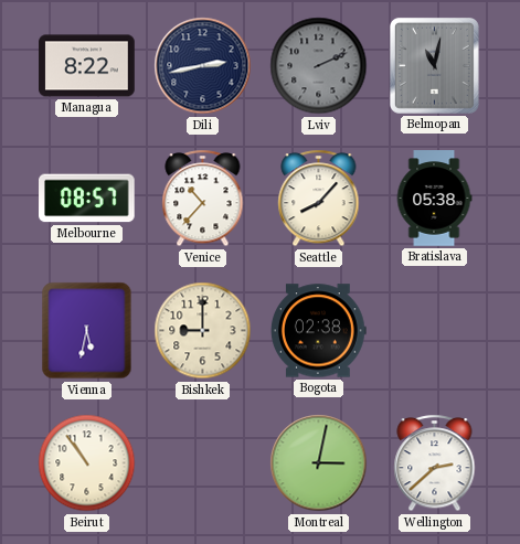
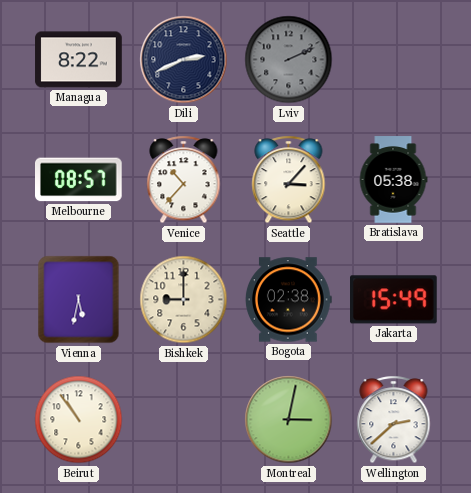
Dili: 2:43 -> 2:41 (184, 60)
Belmopan: 11:02 -> none (434, 65)
Seattle: 8:07 -> 3:07 (289, 180)
Jakarta: none -> 15:49 (394, 300)
